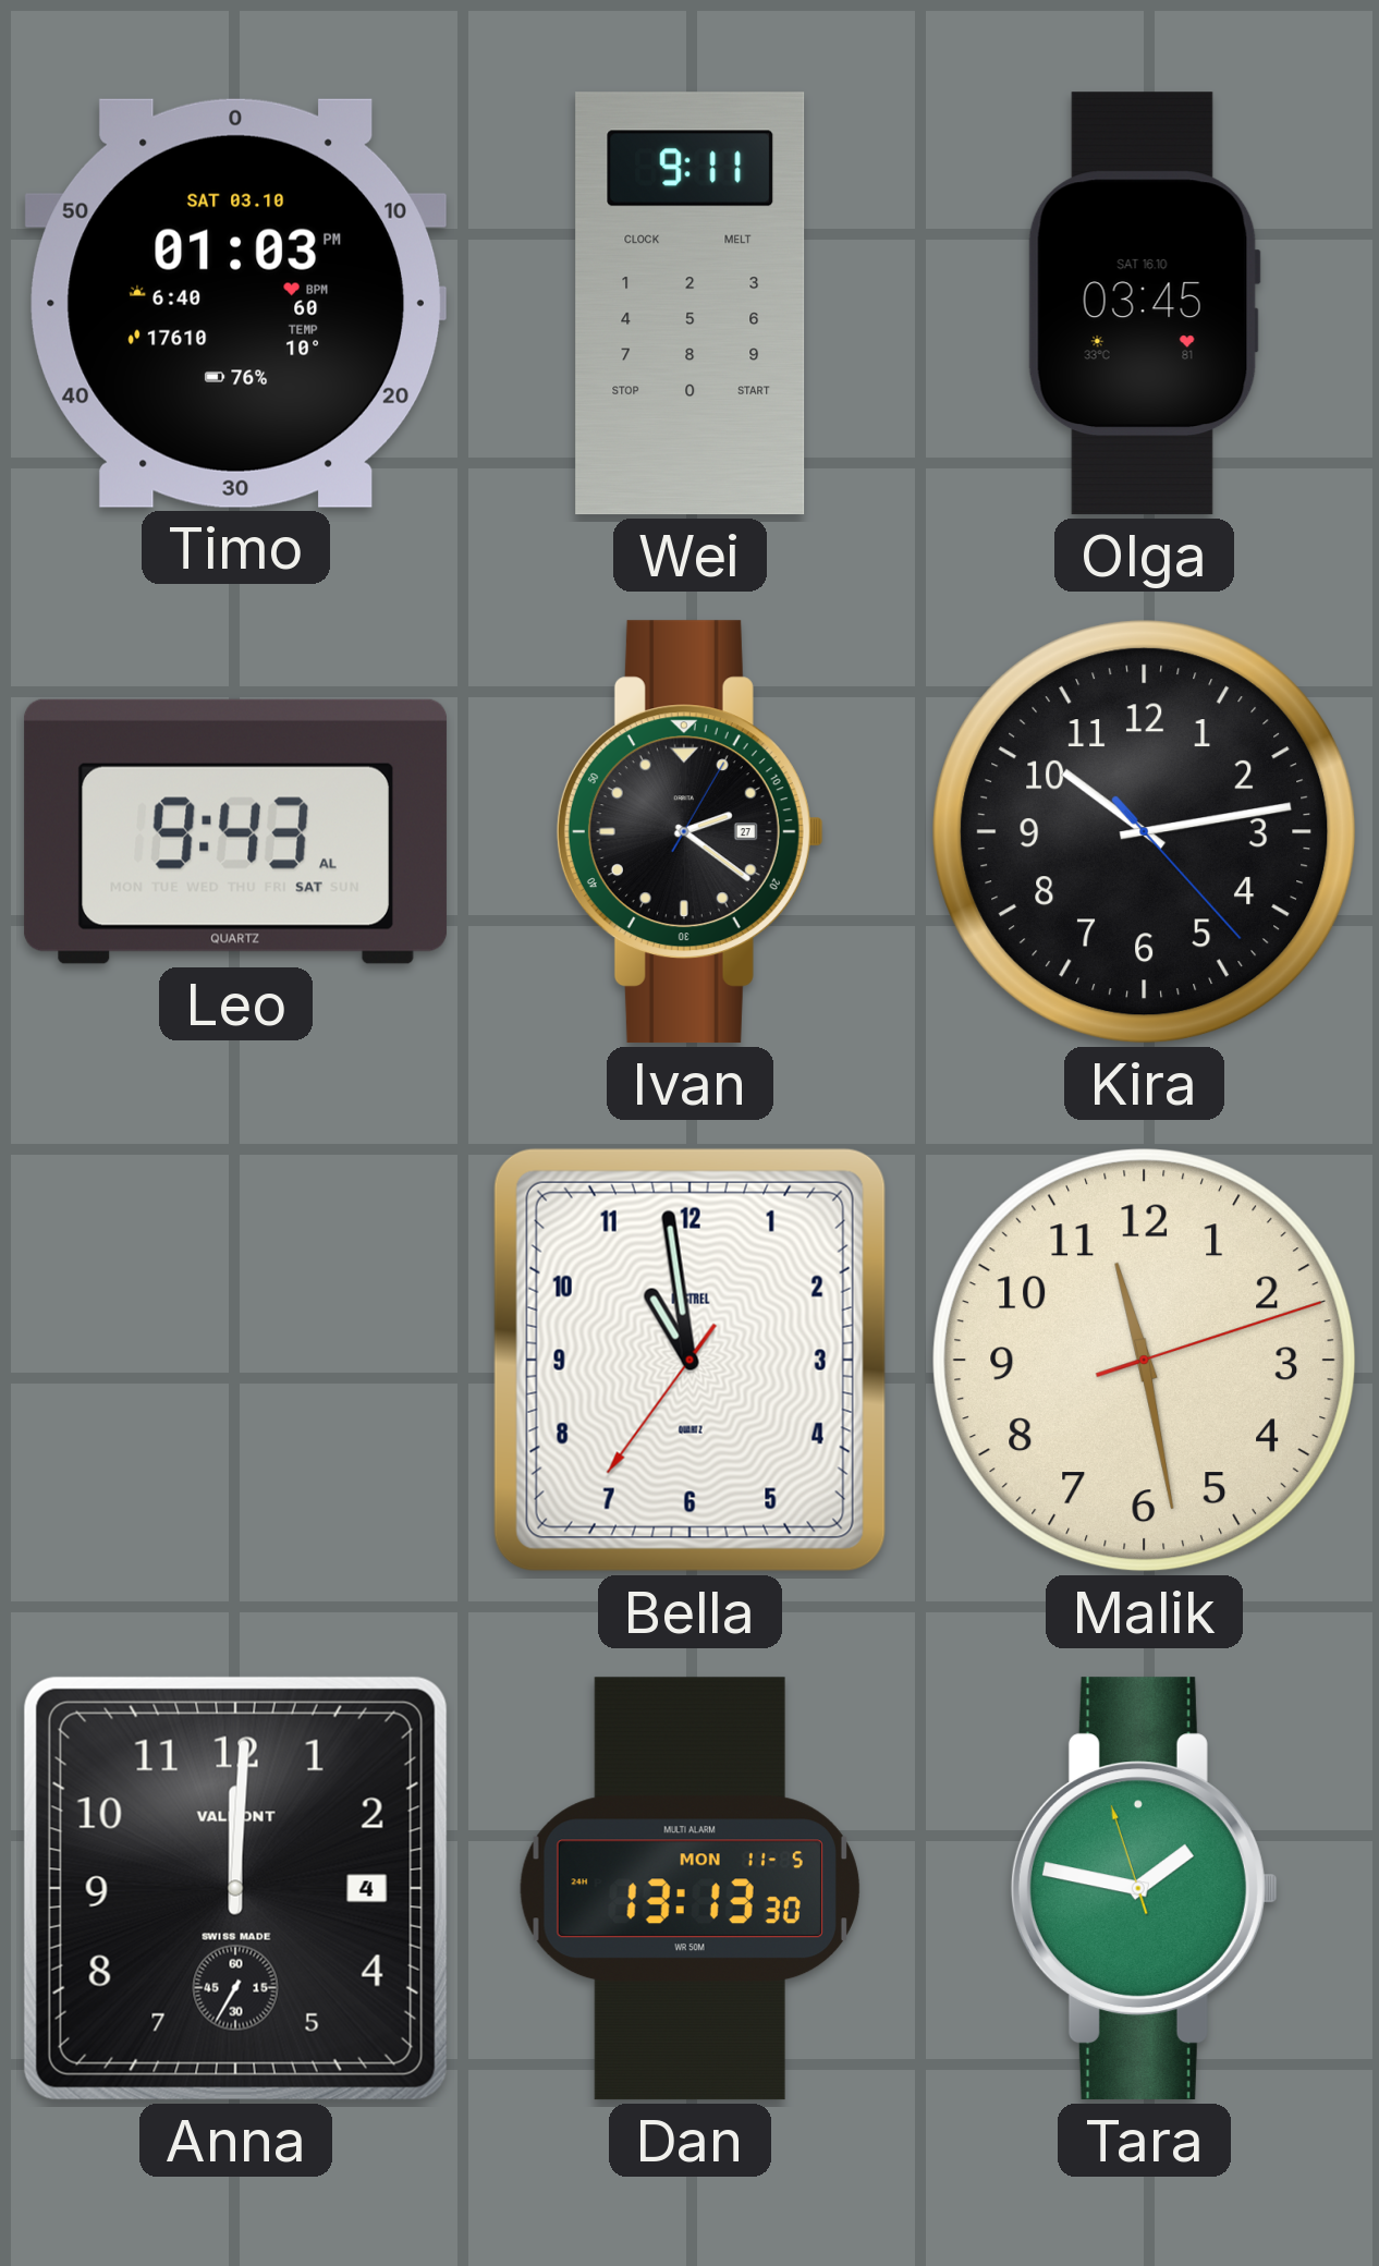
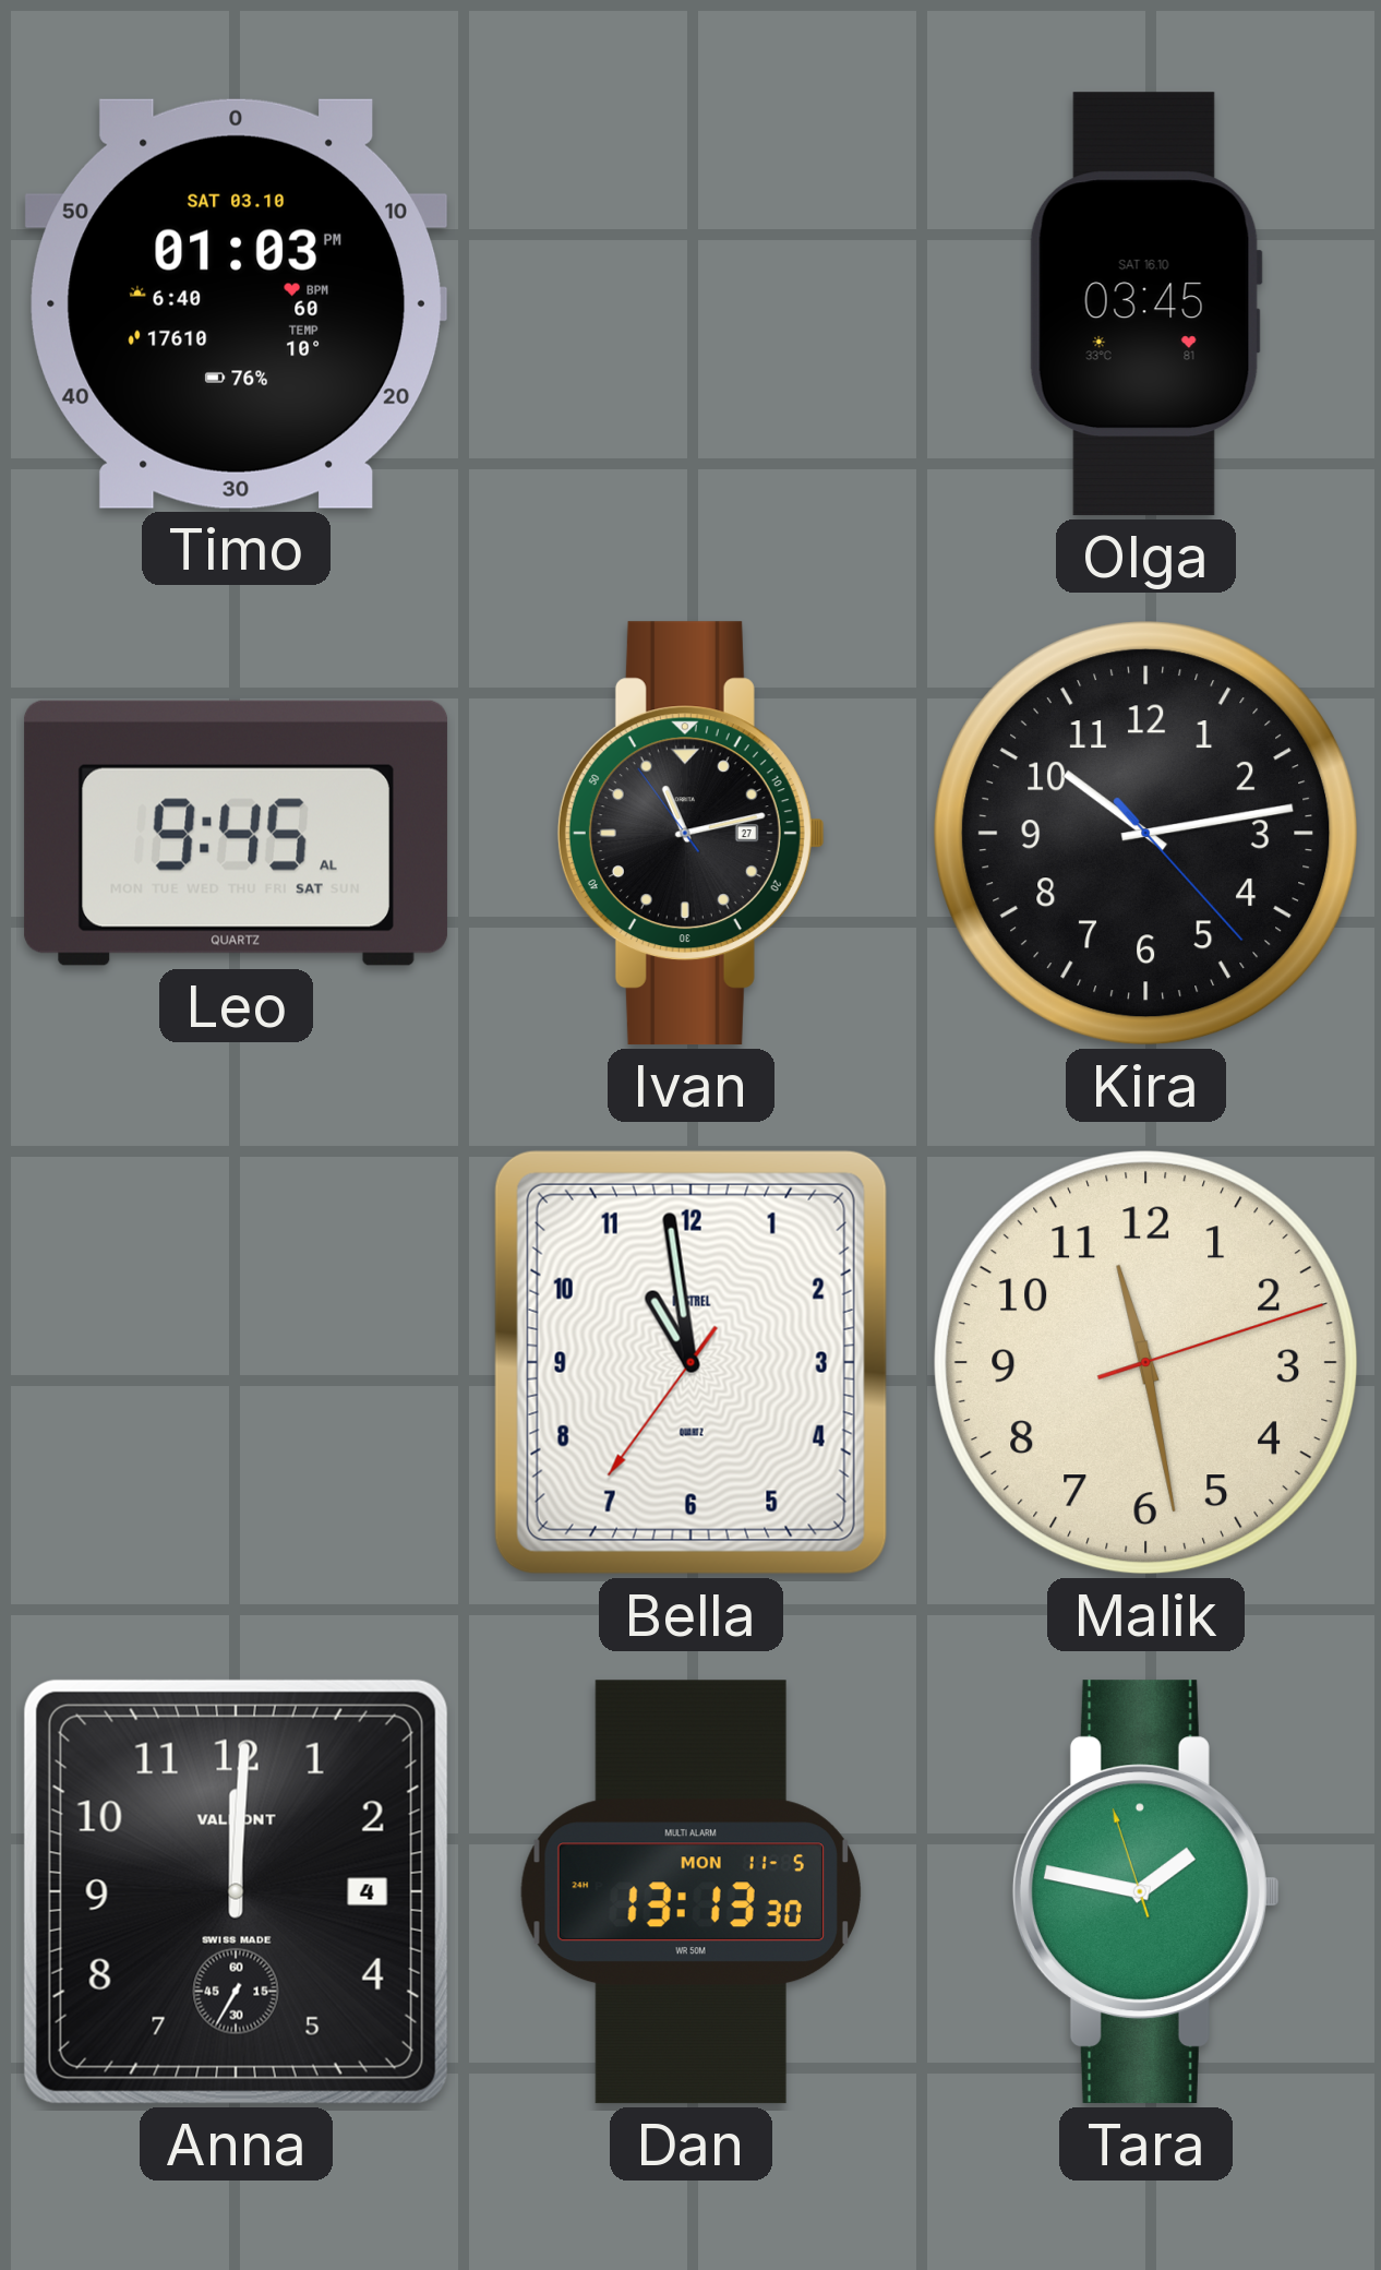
Wei: 9:11 -> none (691, 304)
Leo: 9:43 -> 9:45 (236, 833)
Ivan: 2:21 -> 11:12 (690, 834)
